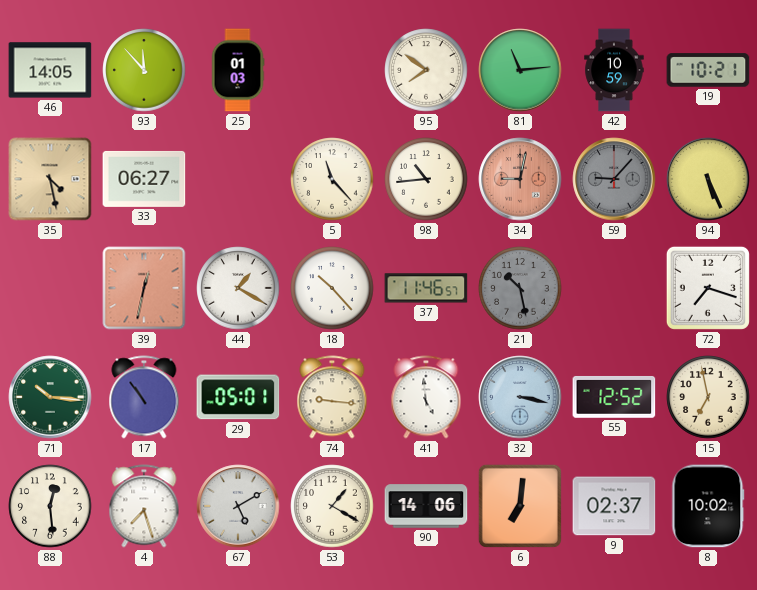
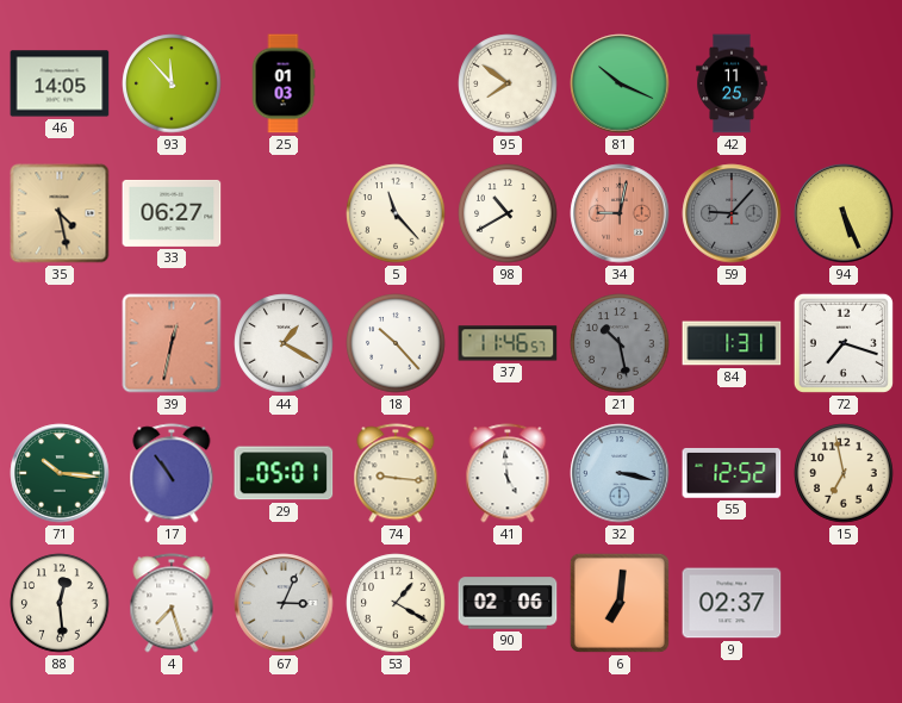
81: 11:14 -> 10:19 (620, 83)
42: 10:59 -> 11:25 (732, 83)
19: 10:21 -> none (708, 70)
98: 10:44 -> 10:40 (508, 213)
84: none -> 1:31 (732, 343)
67: 5:10 -> 3:04 (284, 603)
90: 14:06 -> 02:06 (508, 603)
8: 10:02 -> none (708, 506)
